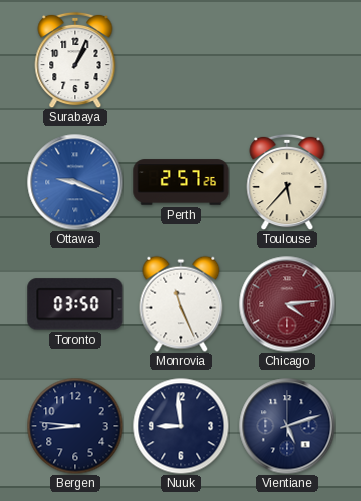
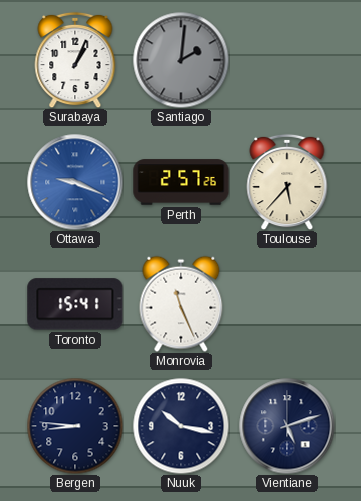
Santiago: none -> 2:01 (181, 60)
Toronto: 03:50 -> 15:41 (75, 304)
Chicago: 4:14 -> none (287, 304)
Nuuk: 8:59 -> 10:17 (181, 426)
